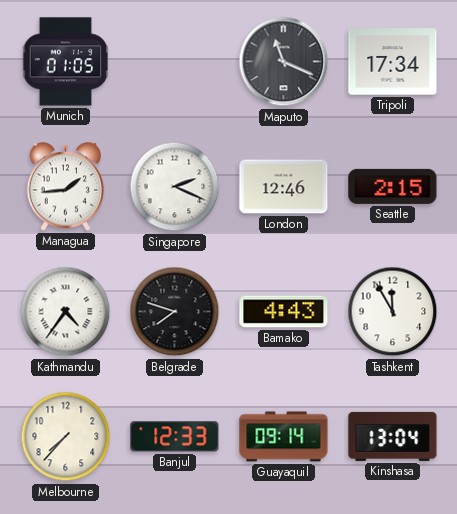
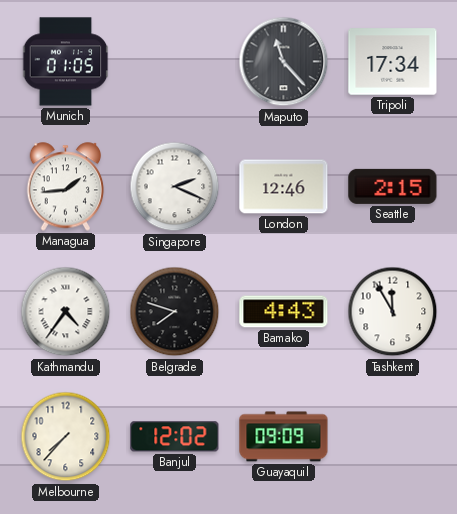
Maputo: 11:19 -> 11:23 (284, 62)
Banjul: 12:33 -> 12:02 (175, 437)
Guayaquil: 09:14 -> 09:09 (284, 437)
Kinshasa: 13:04 -> none (393, 436)
